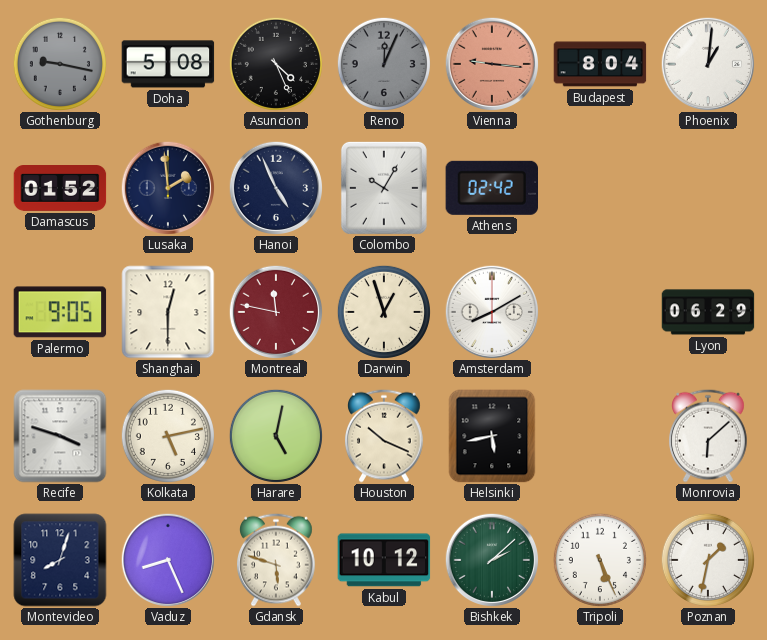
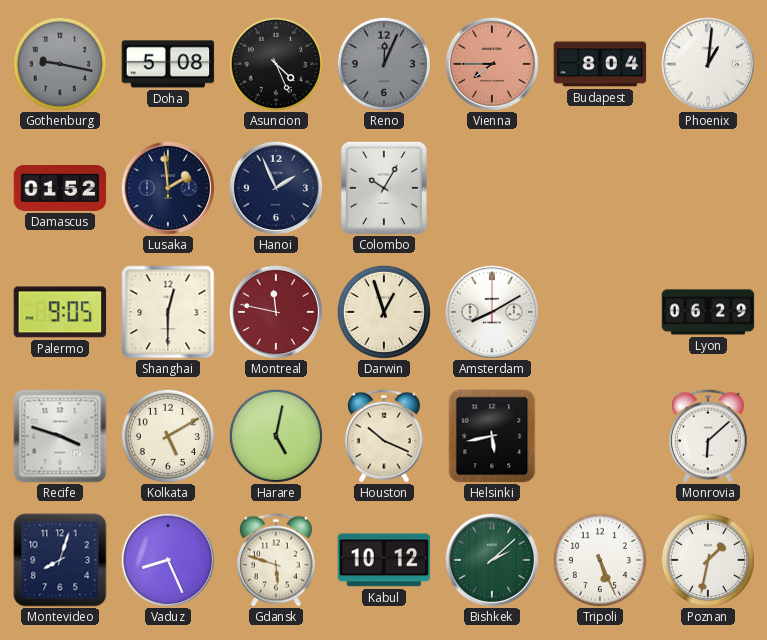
Vienna: 9:16 -> 7:45 (491, 63)
Hanoi: 4:56 -> 1:56 (275, 187)
Athens: 02:42 -> none (492, 188)
Kolkata: 5:13 -> 5:10 (168, 436)
